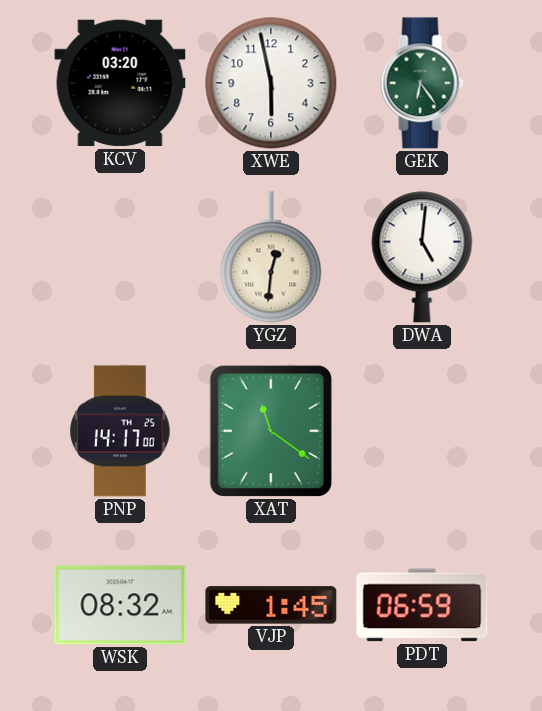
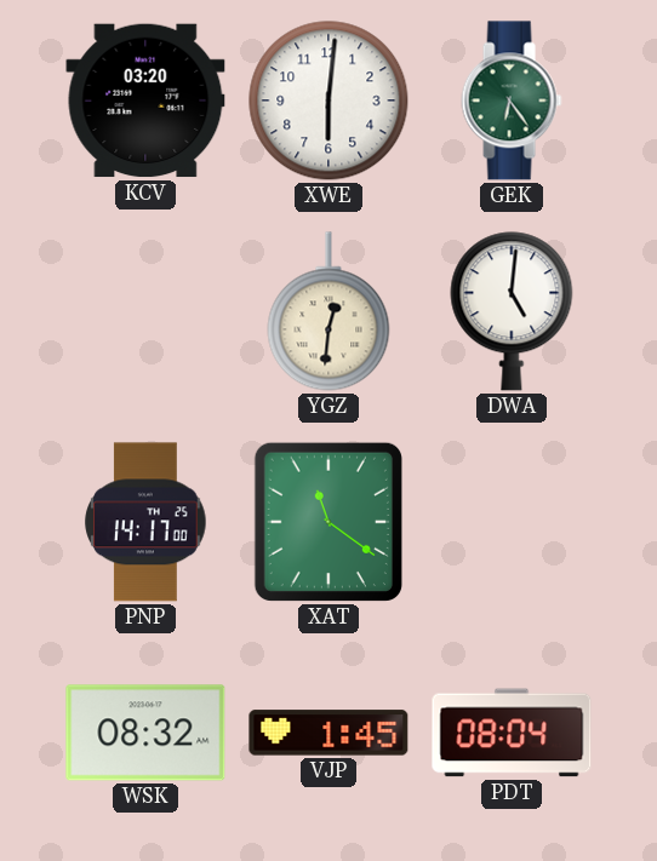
XWE: 5:58 -> 6:01 (328, 101)
PDT: 06:59 -> 08:04 (512, 733)
